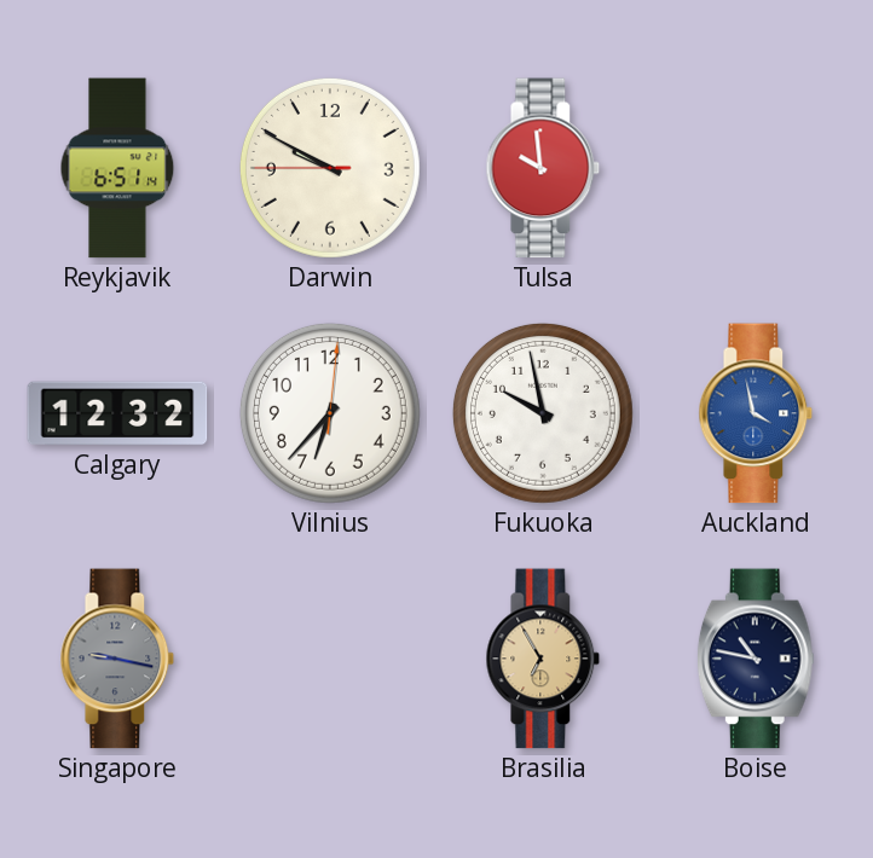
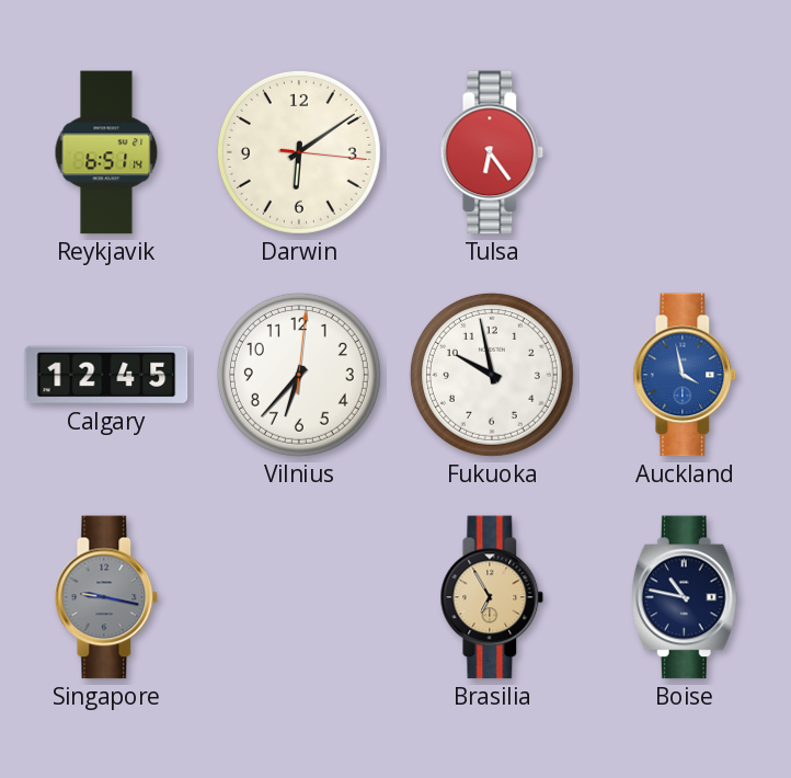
Darwin: 9:49 -> 6:09 (299, 152)
Tulsa: 9:59 -> 6:24 (492, 152)
Calgary: 12:32 -> 12:45 (106, 375)
